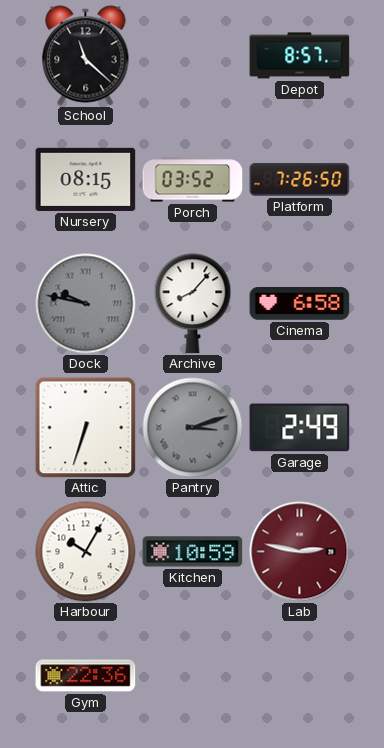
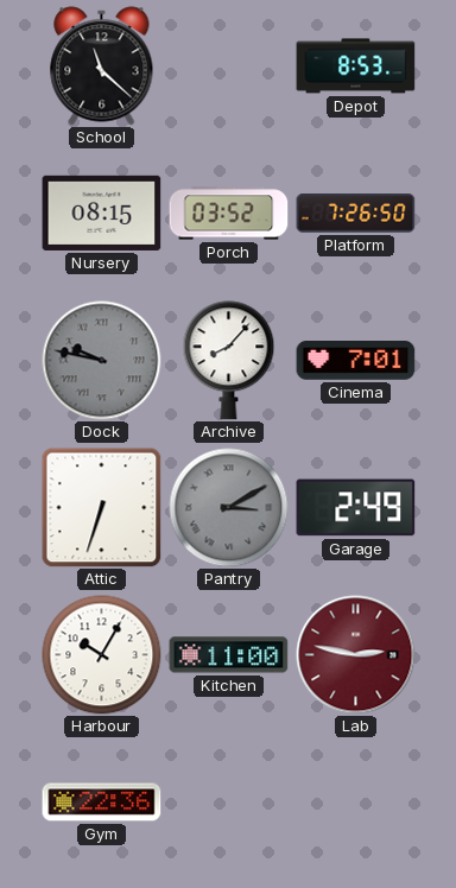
Depot: 8:57 -> 8:53 (356, 66)
Cinema: 6:58 -> 7:01 (356, 361)
Pantry: 3:12 -> 3:10 (229, 508)
Kitchen: 10:59 -> 11:00 (229, 655)
